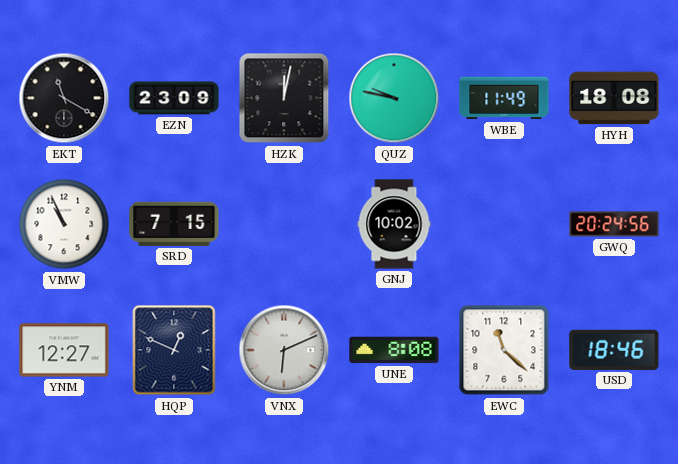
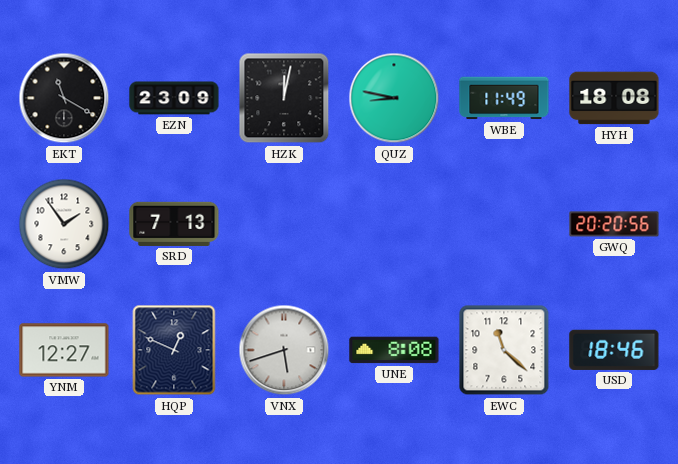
QUZ: 9:47 -> 8:47 (394, 98)
VMW: 10:56 -> 1:54 (64, 224)
SRD: 7:15 -> 7:13 (174, 224)
GNJ: 10:02 -> none (394, 224)
GWQ: 20:24 -> 20:20 (614, 224)
VNX: 6:11 -> 5:42 (284, 350)
